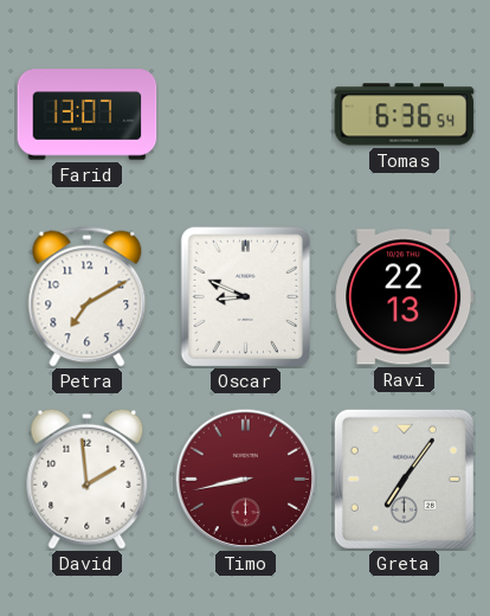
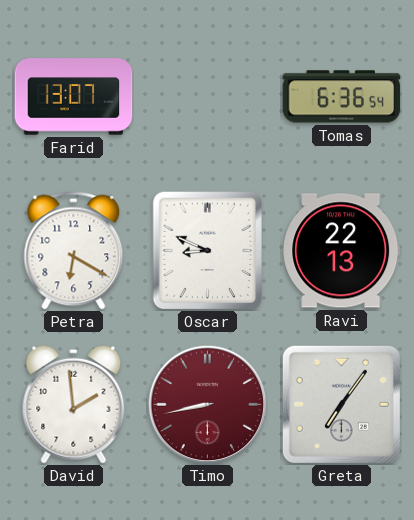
Petra: 7:10 -> 6:20 (74, 251)
